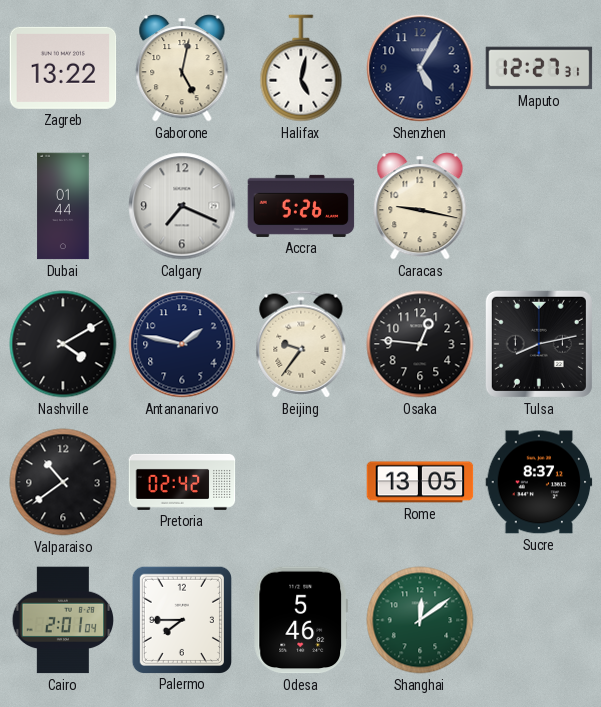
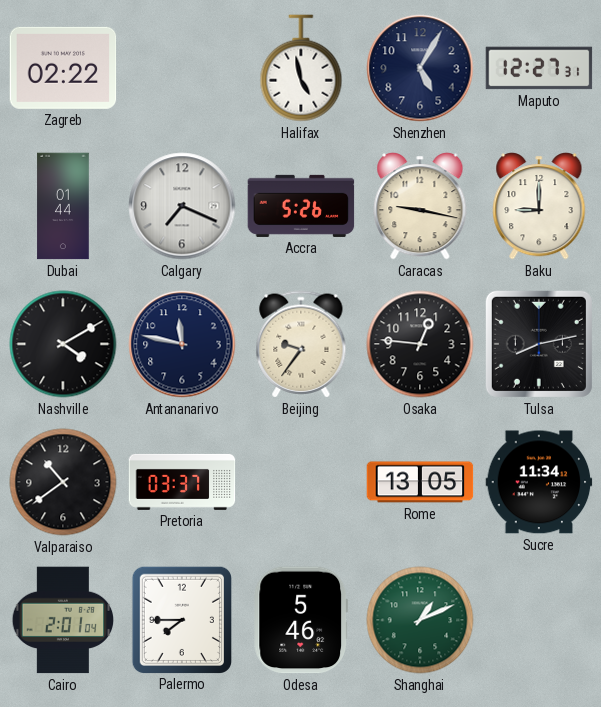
Zagreb: 13:22 -> 02:22 (63, 68)
Gaborone: 5:02 -> none (182, 68)
Halifax: 5:02 -> 4:58 (301, 68)
Baku: none -> 9:00 (539, 206)
Antananarivo: 1:47 -> 11:47 (182, 344)
Pretoria: 02:42 -> 03:37 (182, 482)
Sucre: 8:37 -> 11:34 (539, 482)
Shanghai: 12:09 -> 1:11 (420, 620)
